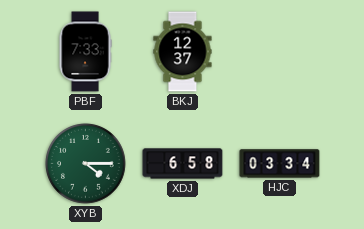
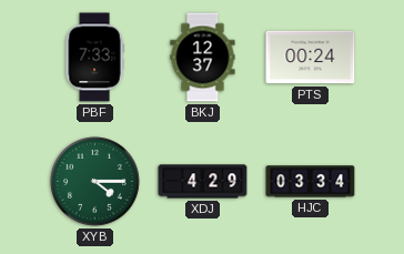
PTS: none -> 00:24 (311, 58)
XDJ: 6:58 -> 4:29 (203, 182)
